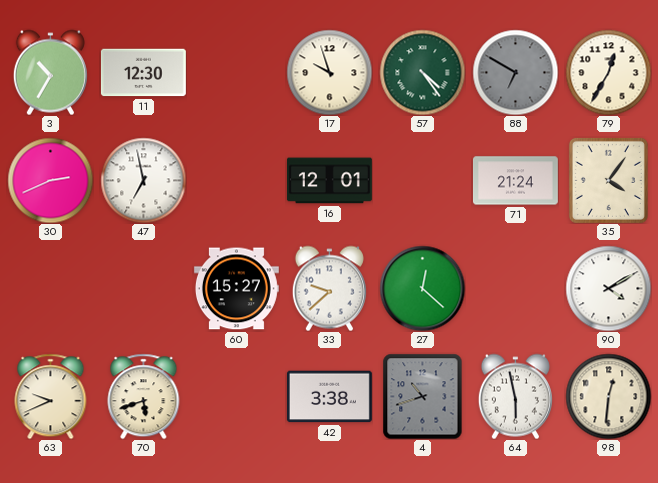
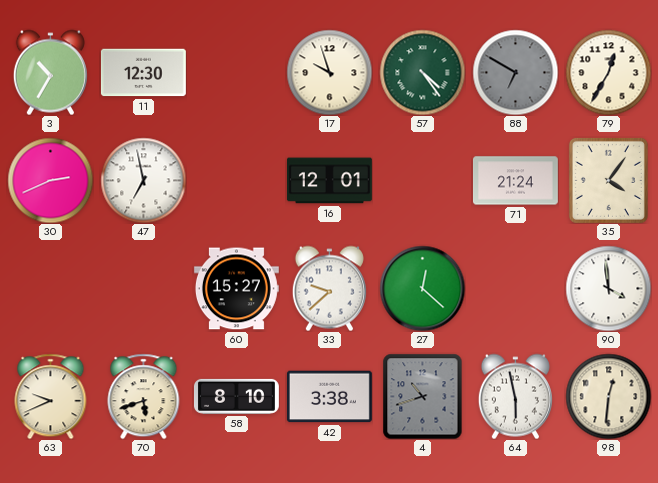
90: 4:10 -> 3:59 (608, 288)
58: none -> 8:10 (236, 396)
